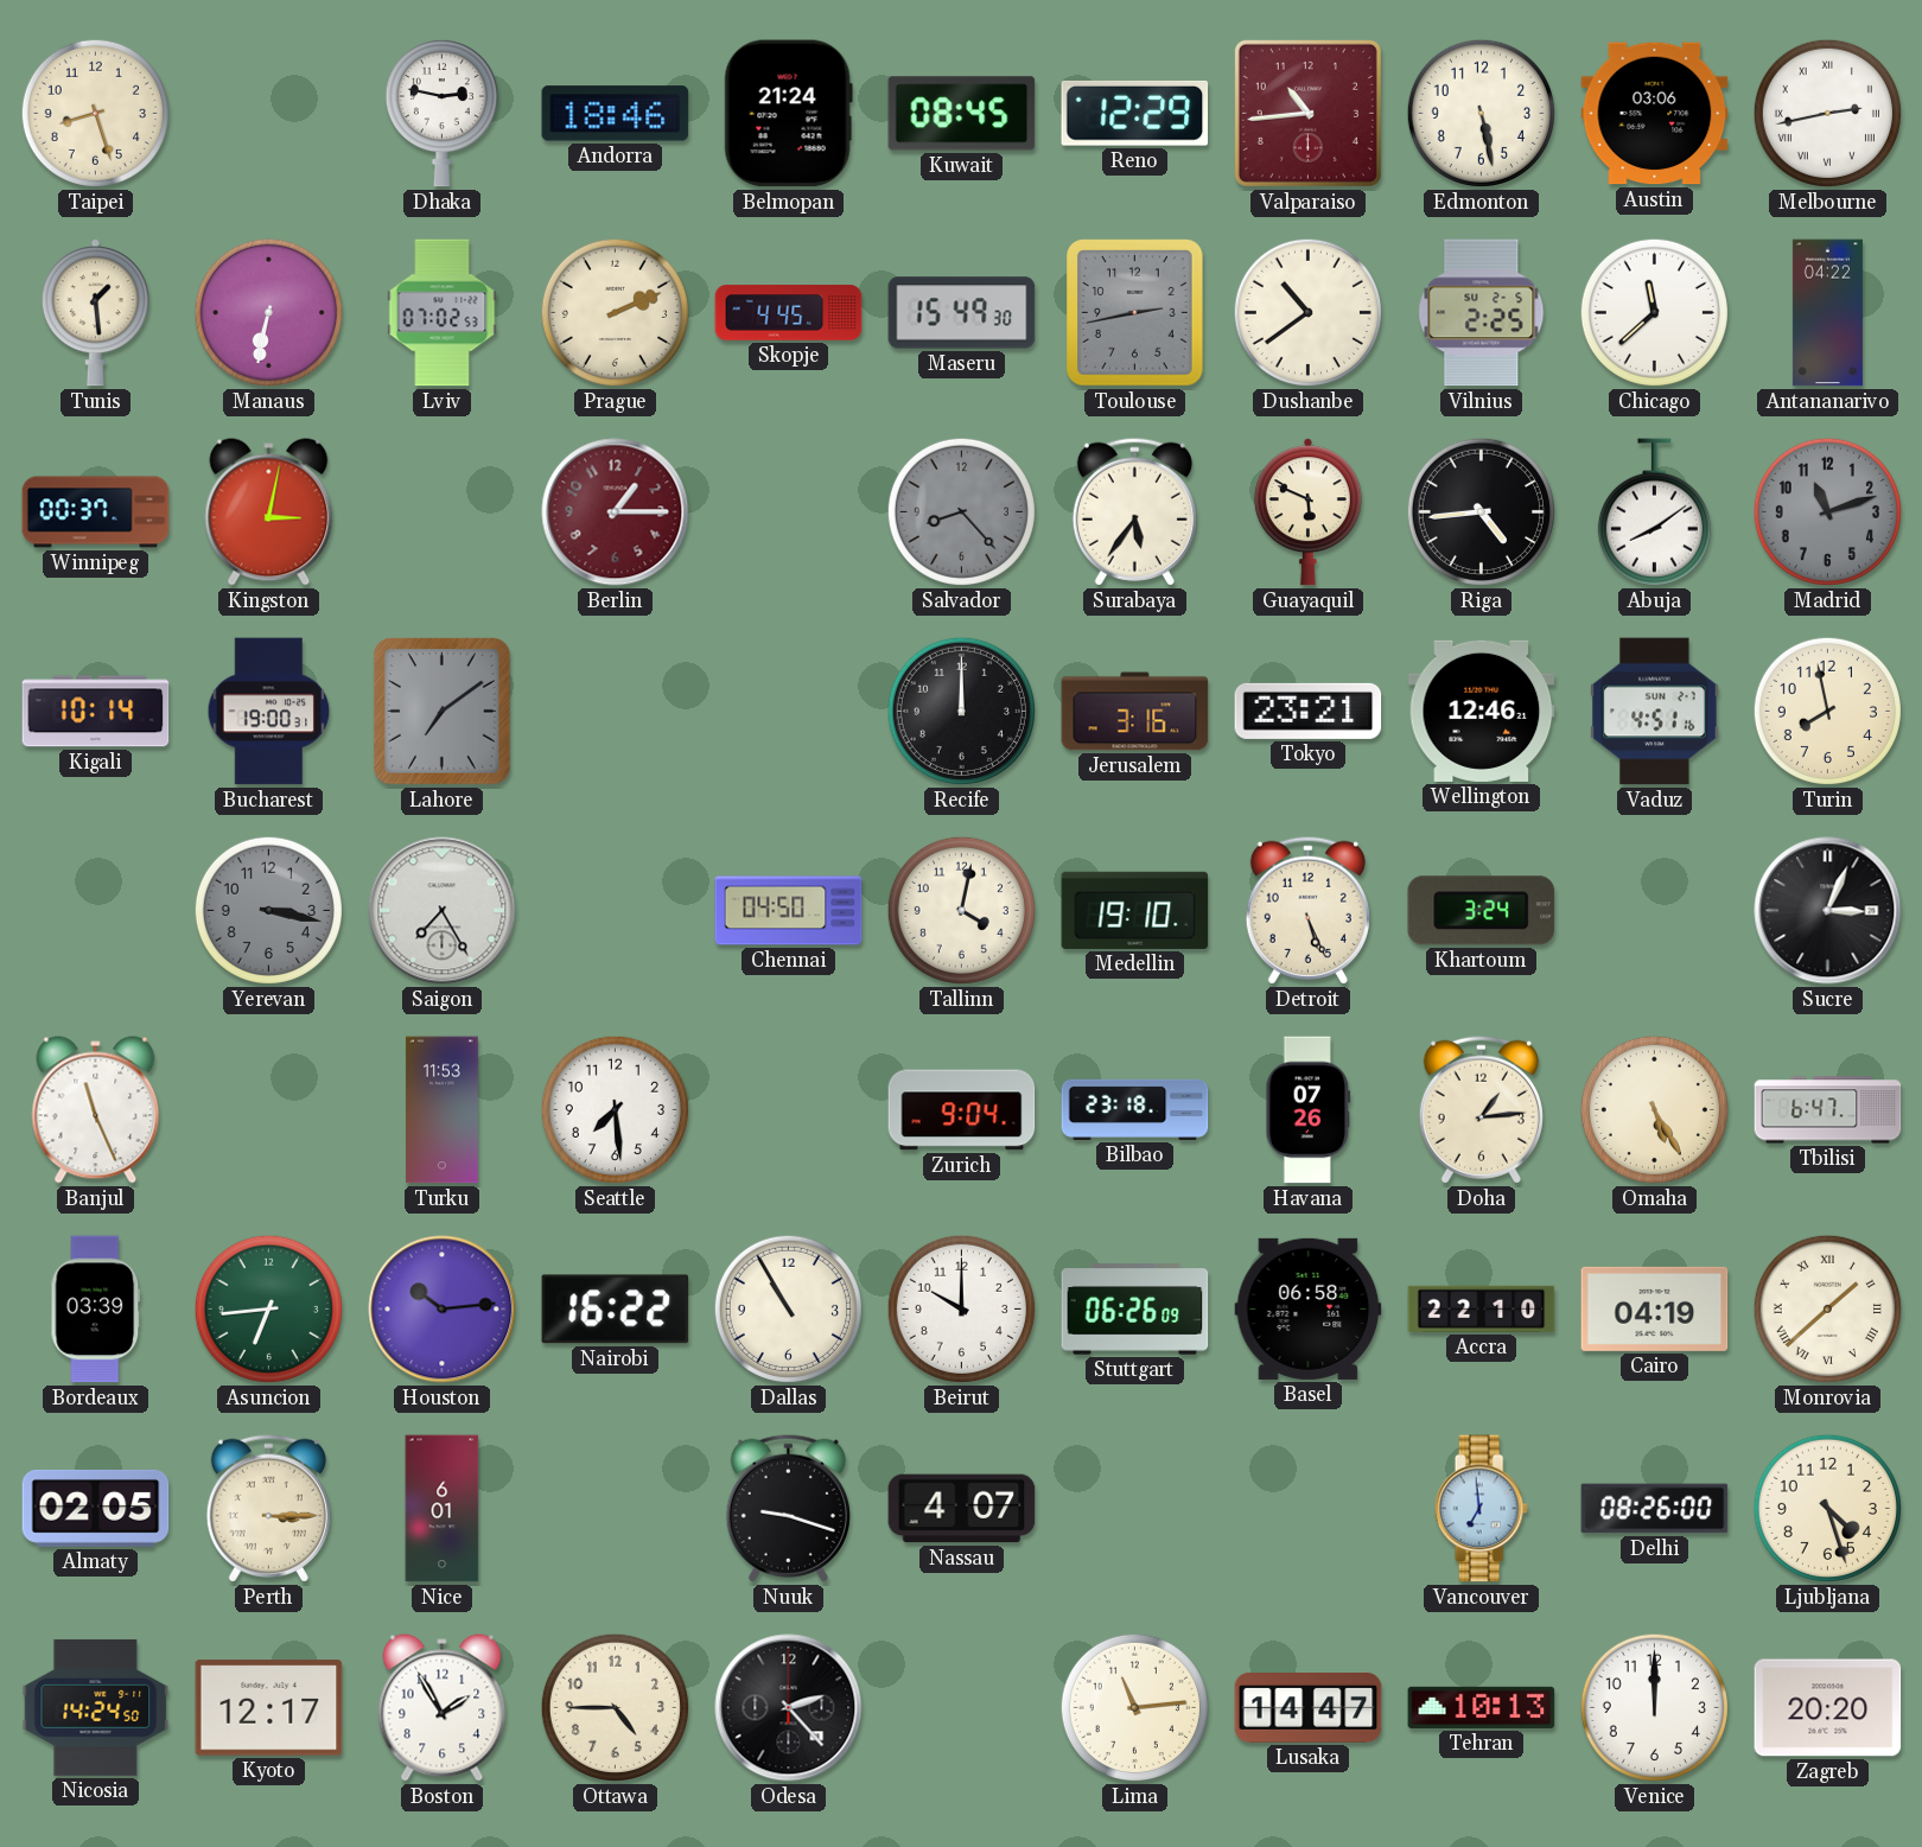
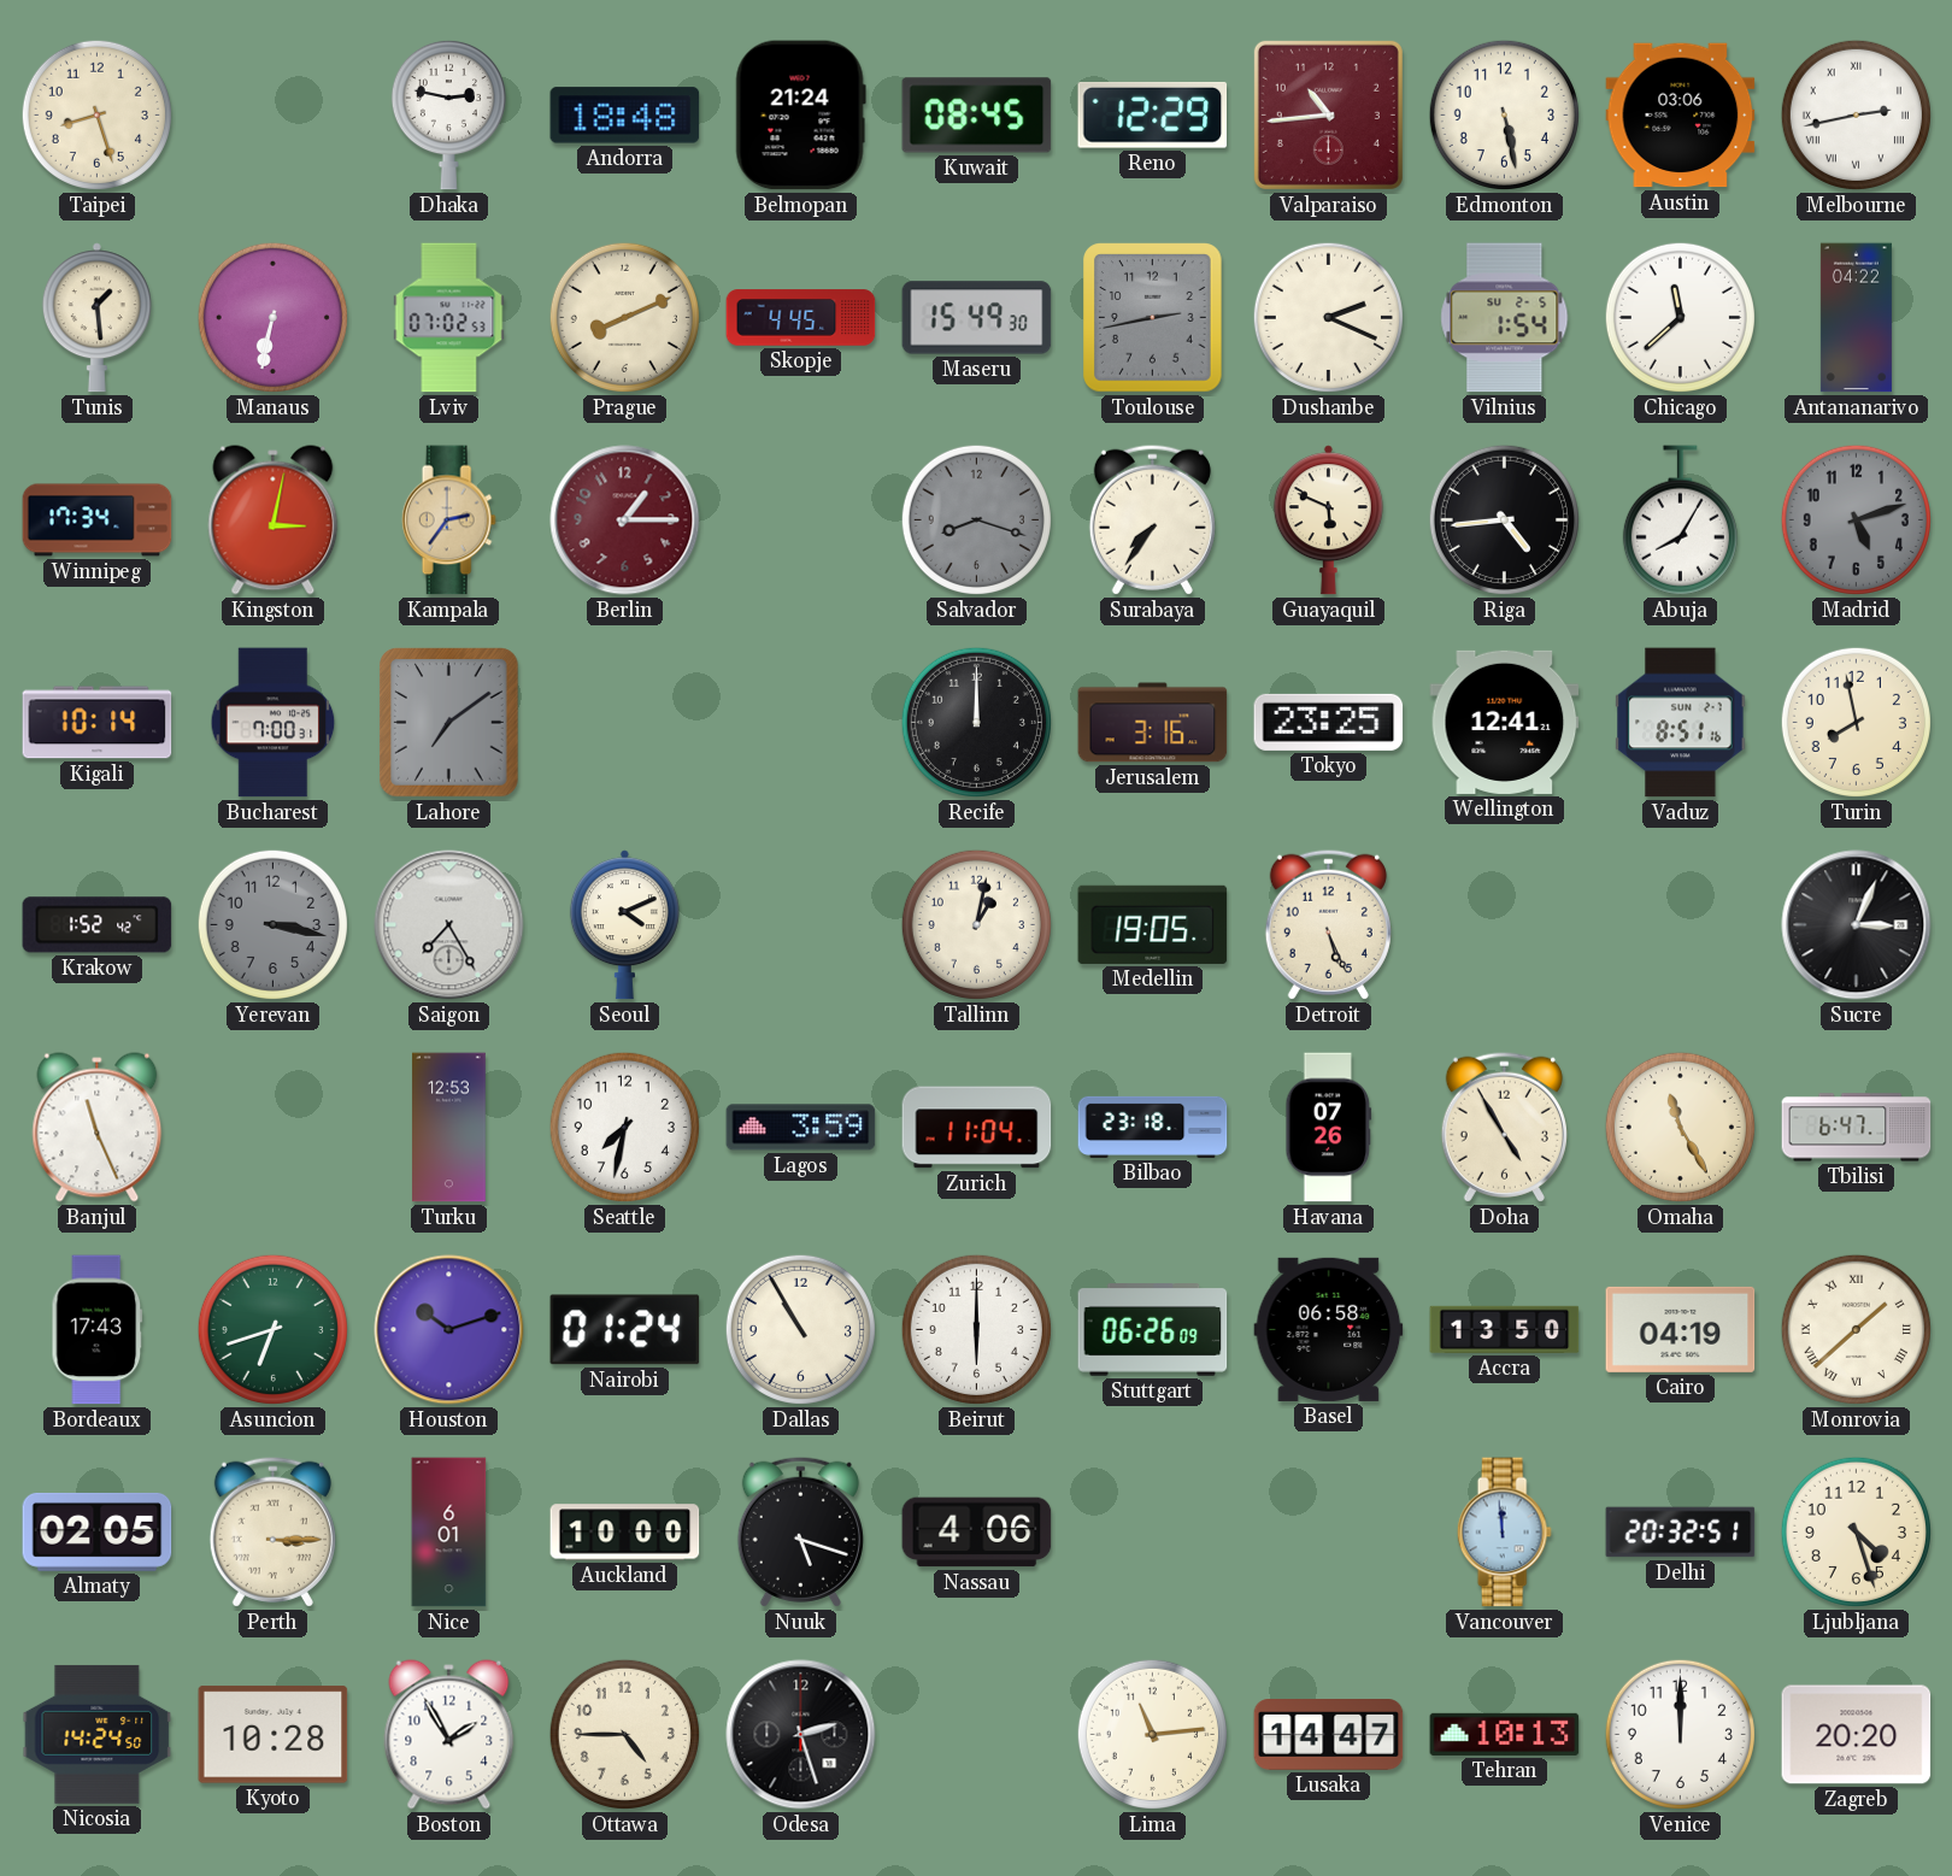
Andorra: 18:46 -> 18:48 (625, 116)
Prague: 2:11 -> 8:11 (624, 317)
Dushanbe: 10:39 -> 2:19 (1328, 317)
Vilnius: 2:25 -> 1:54 (1505, 318)
Winnipeg: 00:37 -> 17:34 (98, 521)
Kampala: none -> 2:36 (448, 521)
Salvador: 8:23 -> 8:18 (976, 519)
Surabaya: 5:36 -> 7:36 (1152, 519)
Abuja: 8:09 -> 8:05 (1680, 521)
Madrid: 11:12 -> 5:12 (1856, 519)
Bucharest: 19:00 -> 7:00 (274, 723)
Tokyo: 23:21 -> 23:25 (1329, 722)
Wellington: 12:46 -> 12:41 (1505, 722)
Vaduz: 4:51 -> 8:51 (1681, 723)
Krakow: none -> 1:52 (98, 925)
Seoul: none -> 4:11 (624, 925)
Chennai: 04:50 -> none (789, 911)
Tallinn: 4:02 -> 1:02 (976, 924)
Medellin: 19:10 -> 19:05 (1153, 924)
Khartoum: 3:24 -> none (1482, 911)
Turku: 11:53 -> 12:53 (449, 1128)
Seattle: 7:29 -> 7:32 (624, 1127)
Lagos: none -> 3:59 (801, 1128)
Zurich: 9:04 -> 11:04 (977, 1128)
Doha: 1:14 -> 4:55 (1504, 1127)
Omaha: 5:25 -> 11:25 (1680, 1127)
Bordeaux: 03:39 -> 17:43 (98, 1330)
Asuncion: 6:44 -> 6:42 (272, 1329)
Houston: 10:14 -> 10:12 (449, 1330)
Nairobi: 16:22 -> 01:24 (625, 1330)
Beirut: 10:00 -> 6:00 (976, 1329)
Accra: 22:10 -> 13:50 (1505, 1329)
Auckland: none -> 10:00 (625, 1533)
Nuuk: 9:18 -> 5:18 (800, 1531)
Nassau: 4:07 -> 4:06 (977, 1533)
Vancouver: 6:59 -> 11:59 (1504, 1533)
Delhi: 08:26 -> 20:32 (1681, 1533)
Kyoto: 12:17 -> 10:28 (274, 1735)
Odesa: 2:23 -> 2:27 (801, 1735)
